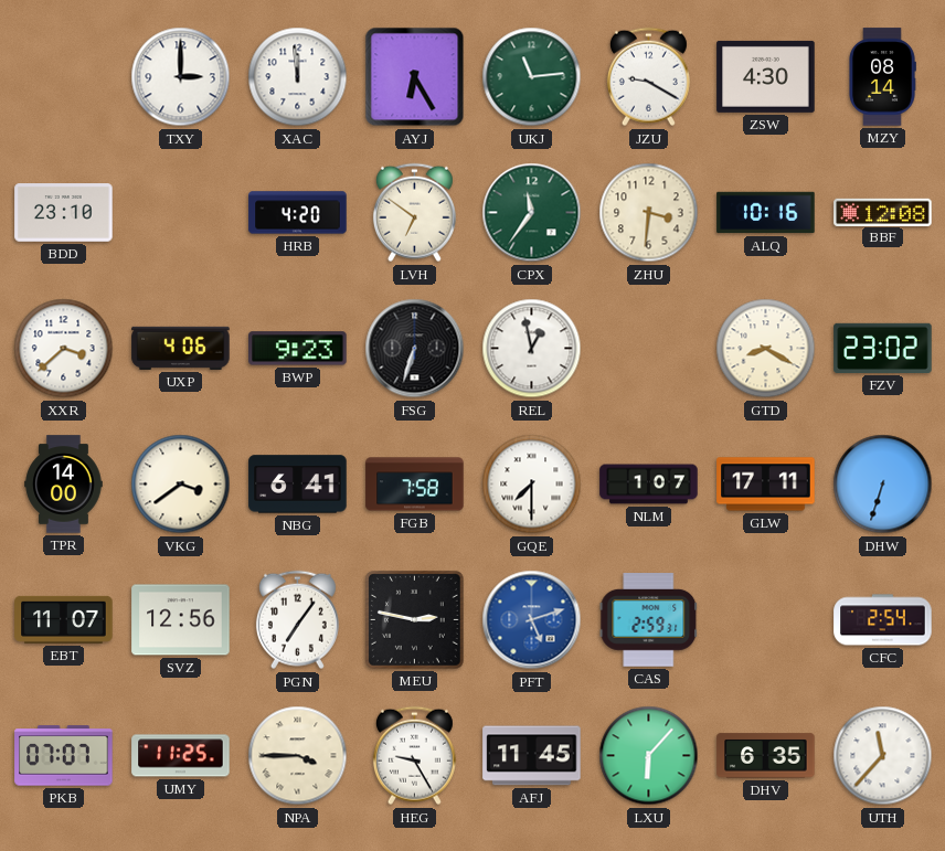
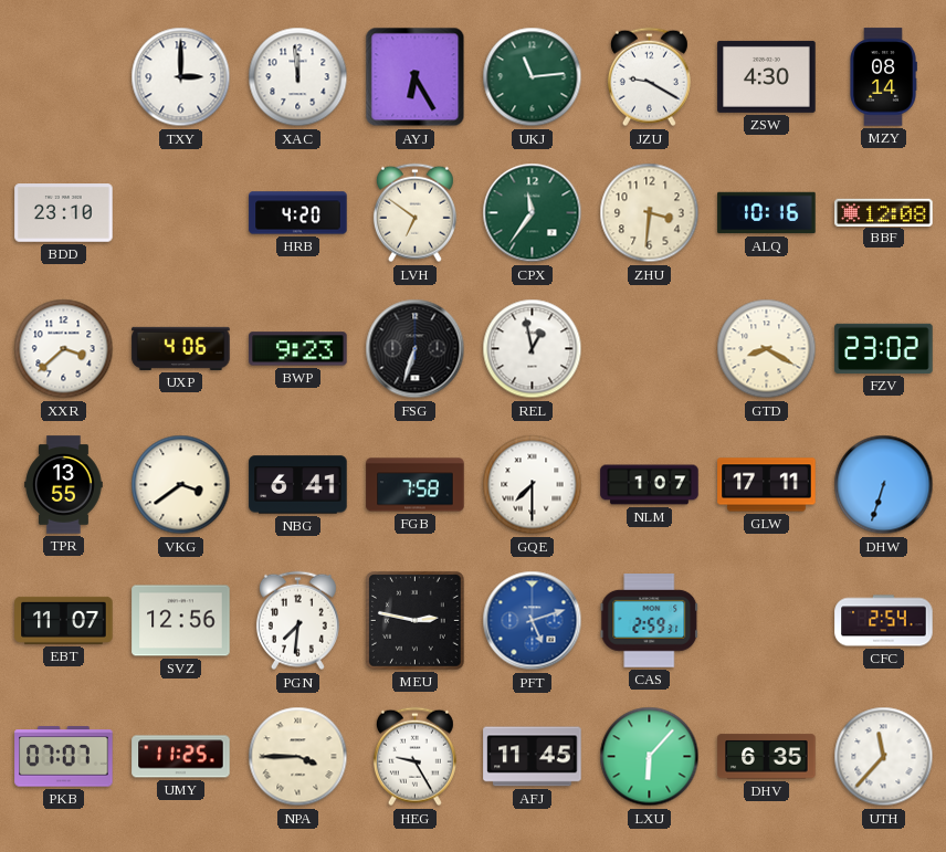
TPR: 14:00 -> 13:55 (64, 485)
PGN: 7:06 -> 7:31 (297, 621)
